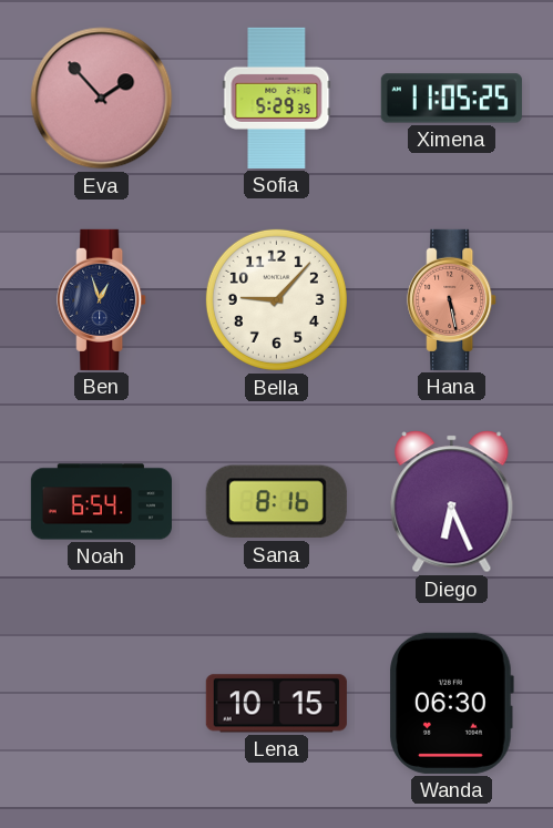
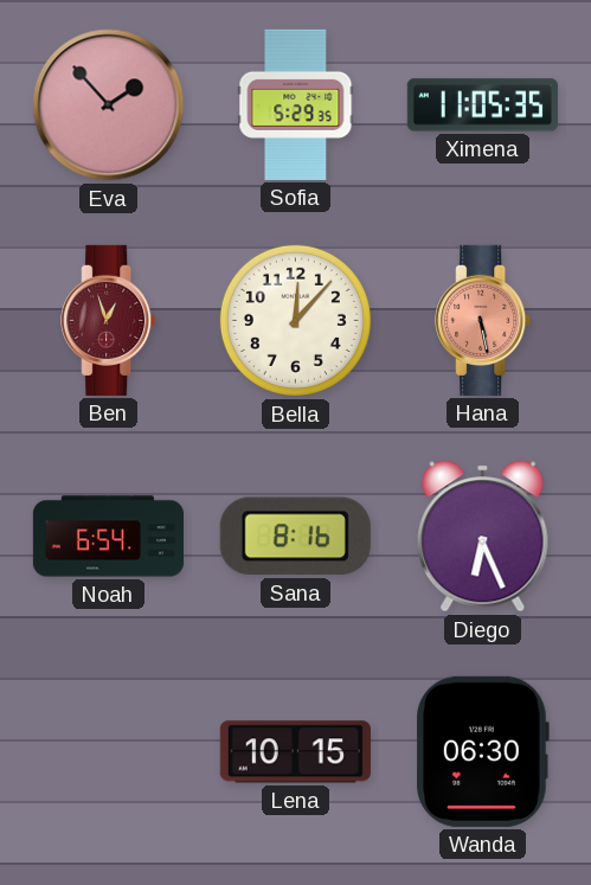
Ximena: 11:05:25 -> 11:05:35 (482, 105)
Ben dial: navy -> burgundy (109, 320)
Bella: 9:07 -> 12:07 (295, 320)
